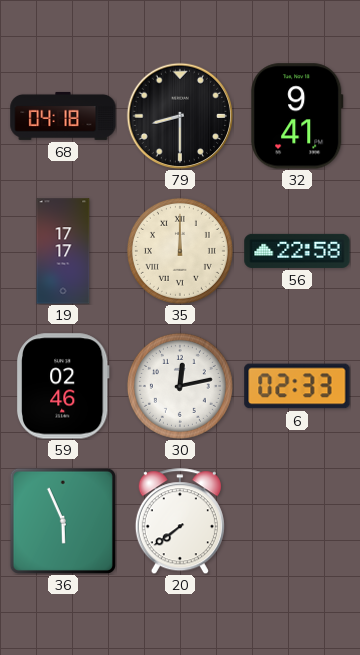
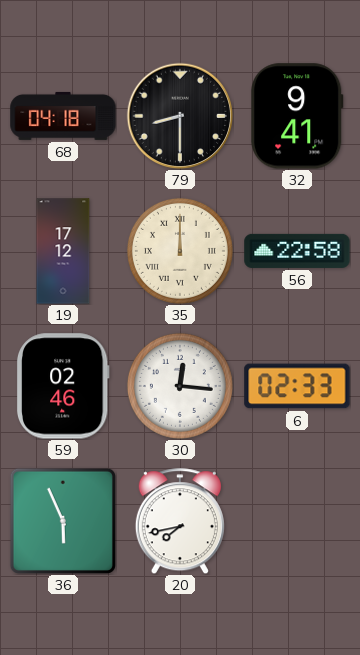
19: 17:17 -> 17:12 (63, 251)
30: 12:13 -> 12:16 (180, 386)
20: 7:39 -> 7:43 (180, 521)
